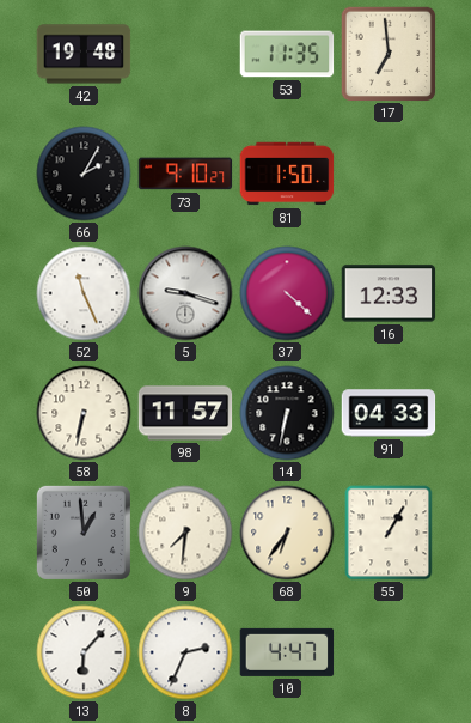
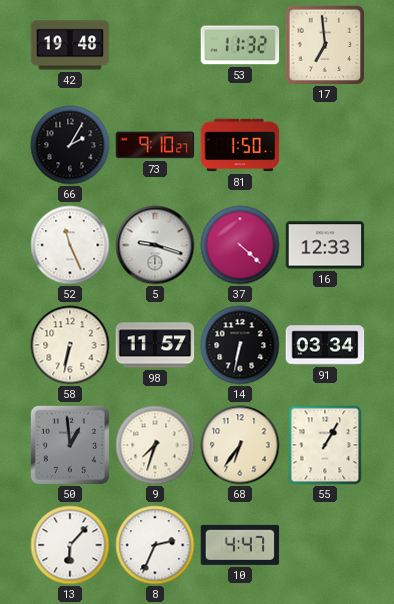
53: 11:35 -> 11:32 (240, 45)
91: 04:33 -> 03:34 (325, 345)
9: 7:31 -> 7:33 (155, 445)
